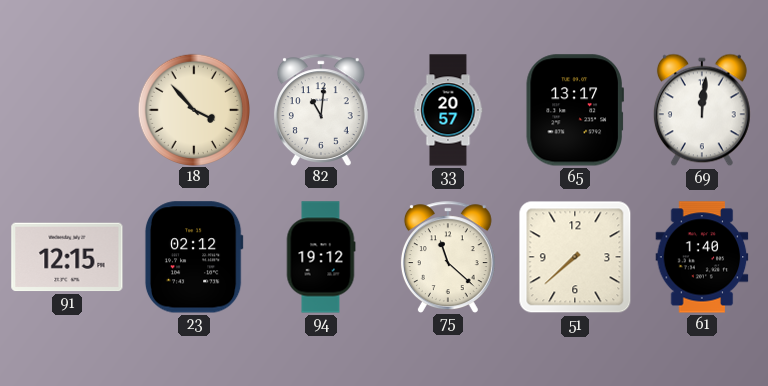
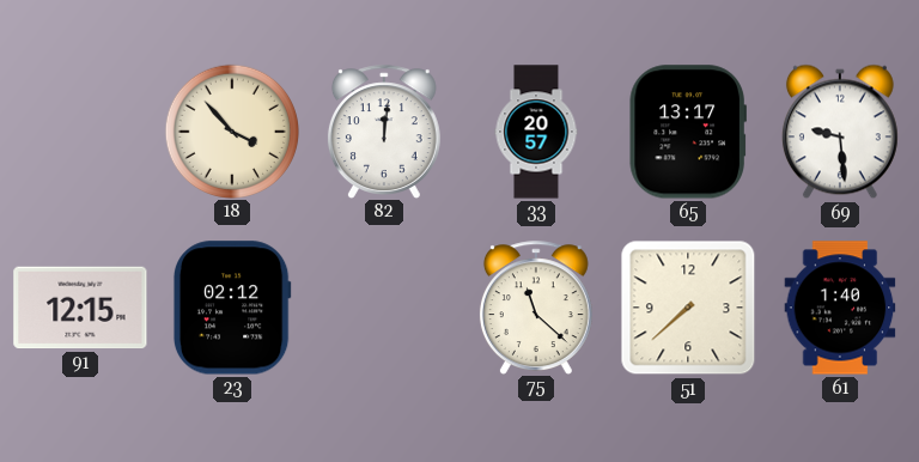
82: 11:01 -> 12:01 (384, 132)
69: 12:01 -> 9:29 (840, 132)
94: 19:12 -> none (321, 257)
